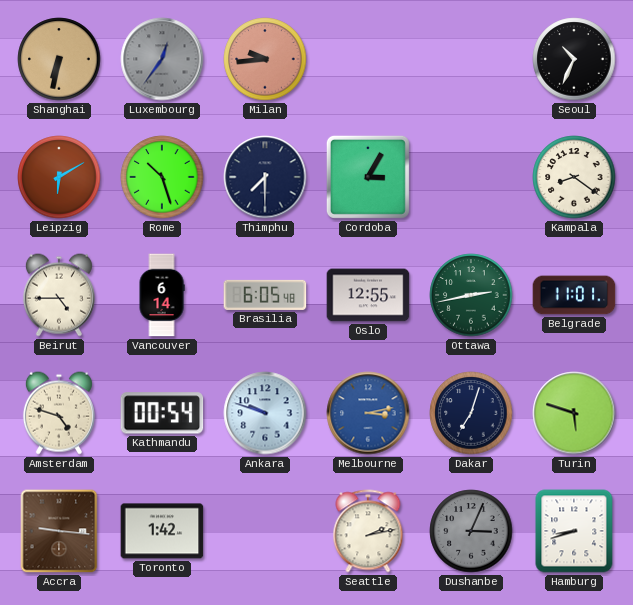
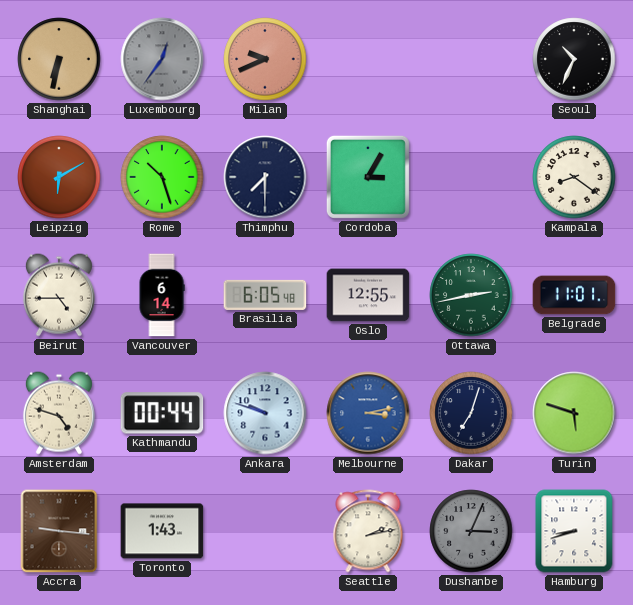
Milan: 9:44 -> 9:41 (265, 59)
Kathmandu: 00:54 -> 00:44 (162, 413)
Toronto: 1:42 -> 1:43 (162, 531)
